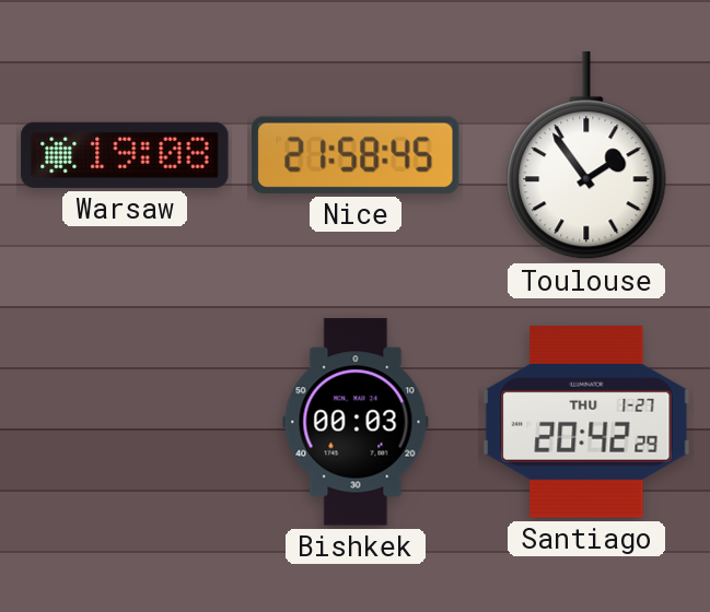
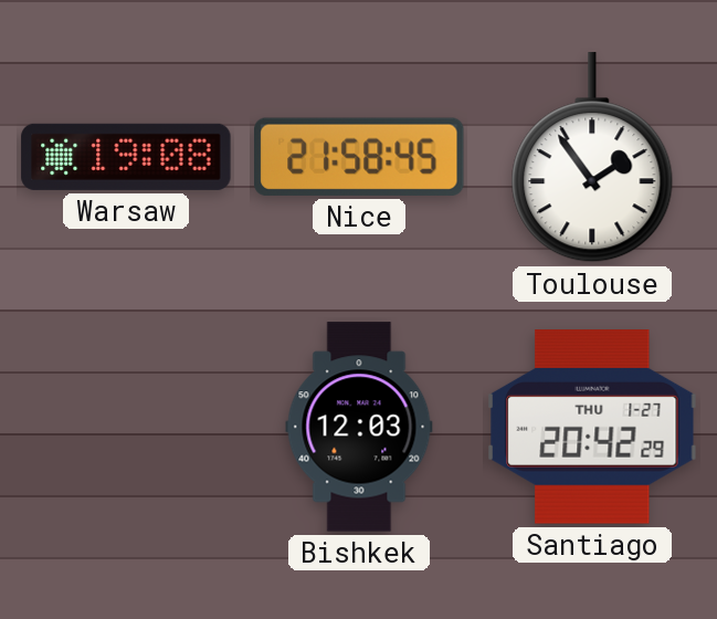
Bishkek: 00:03 -> 12:03 (359, 427)
